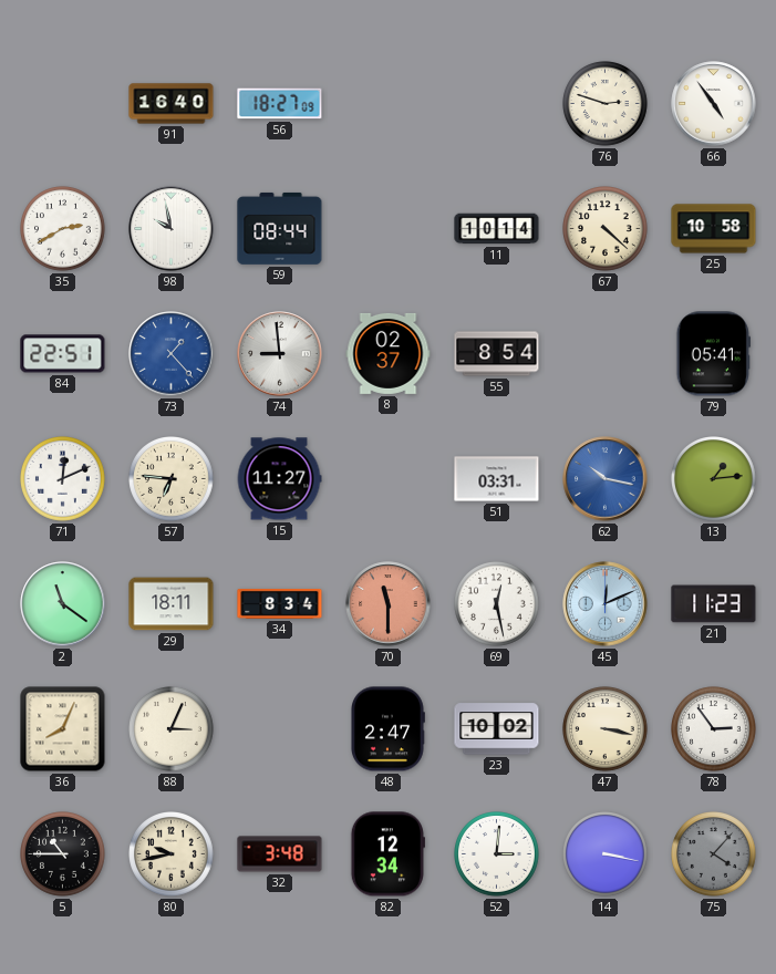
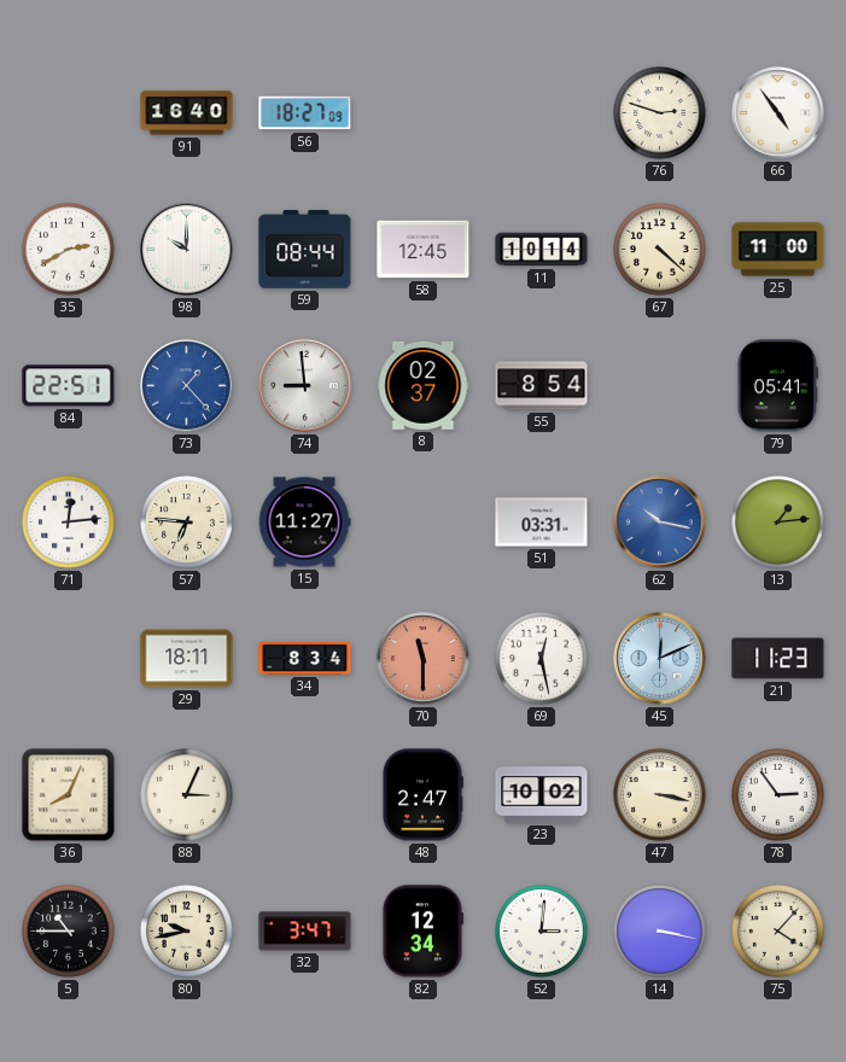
98: 9:58 -> 10:00 (187, 250)
58: none -> 12:45 (424, 250)
25: 10:58 -> 11:00 (778, 250)
71: 12:11 -> 12:14 (69, 523)
2: 11:21 -> none (63, 604)
32: 3:48 -> 3:47 (305, 932)
75 dial: grey -> cream (778, 932)
